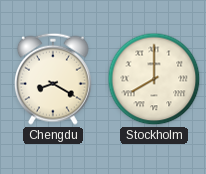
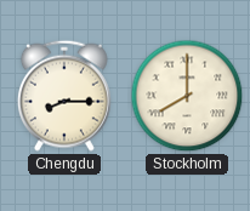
Chengdu: 8:20 -> 8:15 (64, 96)
